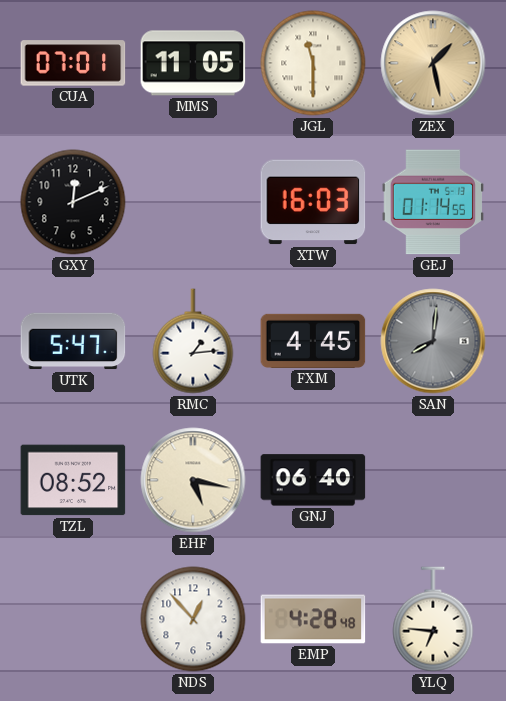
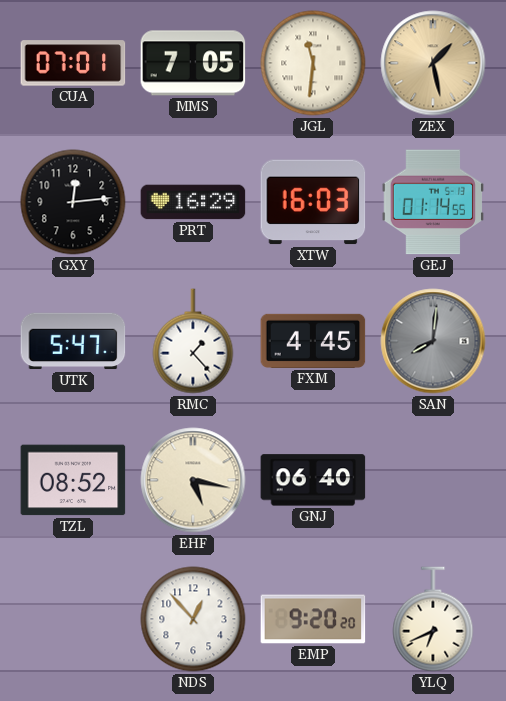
MMS: 11:05 -> 7:05 (193, 63)
JGL: 11:30 -> 11:31 (313, 63)
GXY: 12:11 -> 12:14 (73, 202)
PRT: none -> 16:29 (193, 202)
RMC: 1:14 -> 1:23 (193, 341)
EMP: 4:28 -> 9:20 (313, 619)
YLQ: 6:46 -> 6:41 (433, 619)
